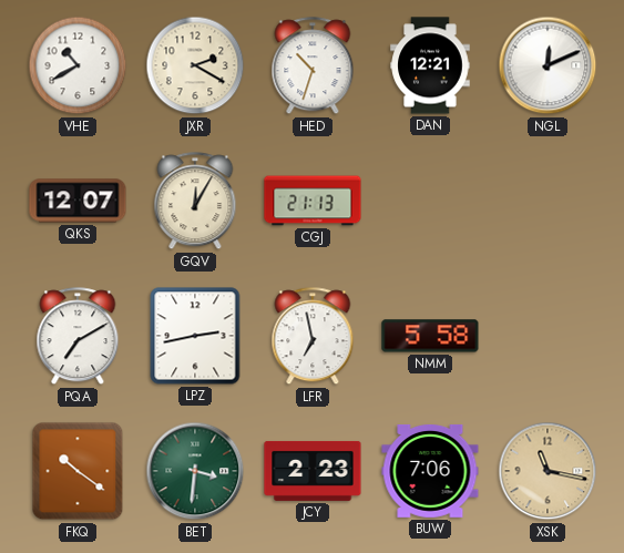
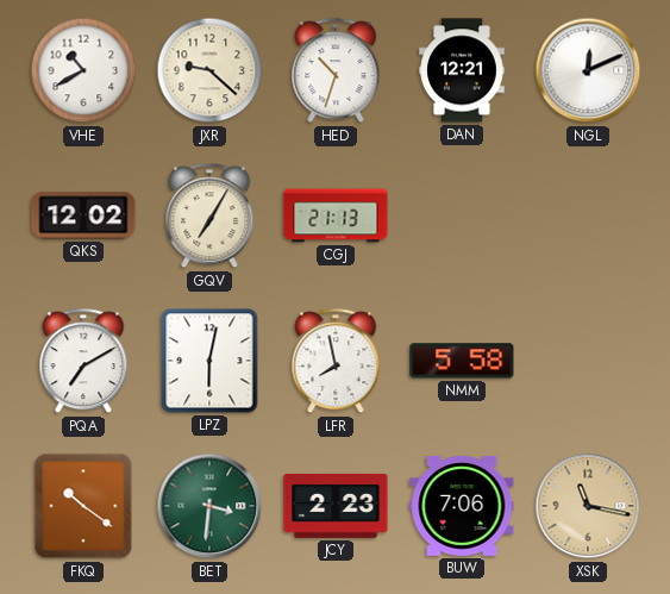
JXR: 2:20 -> 9:22 (209, 70)
QKS: 12:07 -> 12:02 (83, 215)
GQV: 12:05 -> 7:05 (209, 217)
LPZ: 2:43 -> 6:02 (209, 361)
LFR: 6:58 -> 7:58 (336, 362)
